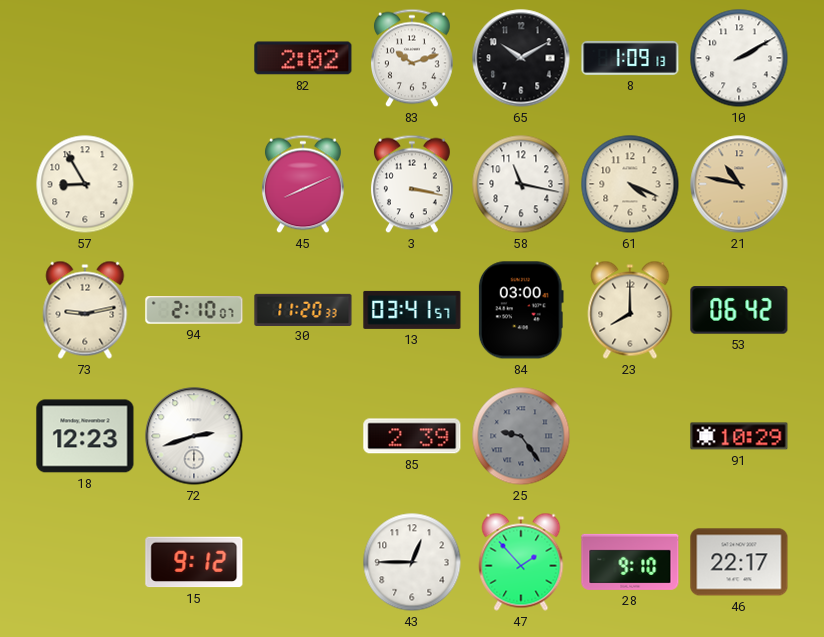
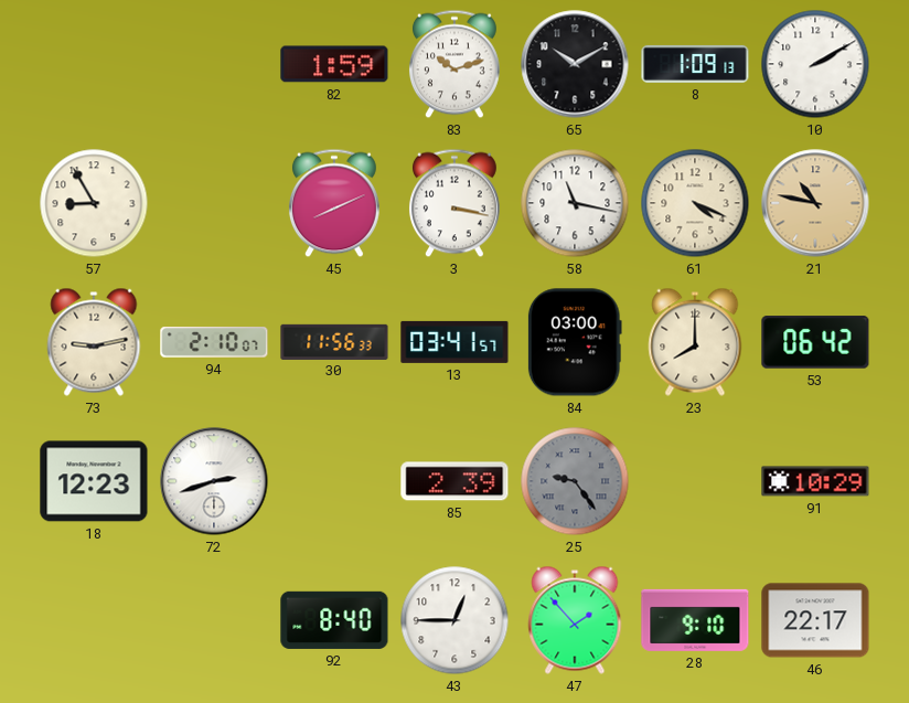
82: 2:02 -> 1:59 (334, 64)
30: 11:20 -> 11:56 (334, 341)
15: 9:12 -> none (194, 562)
92: none -> 8:40 (334, 620)
